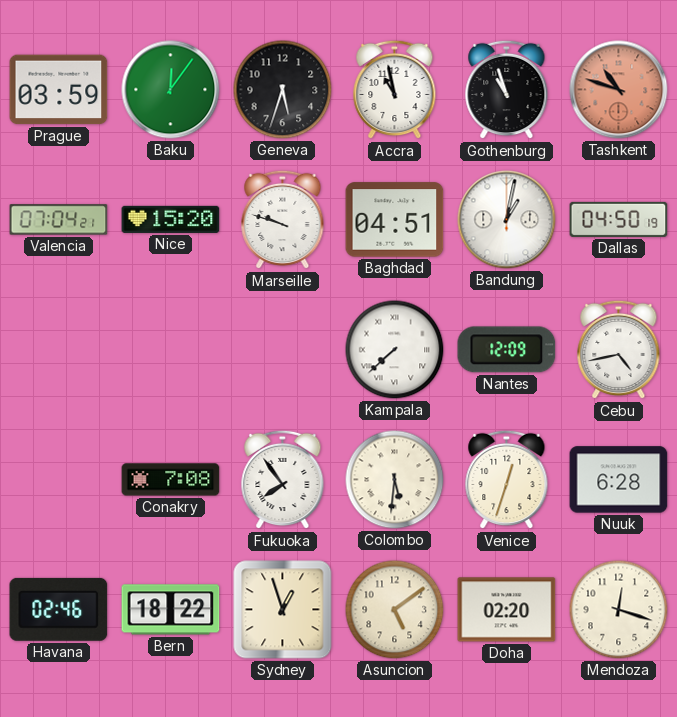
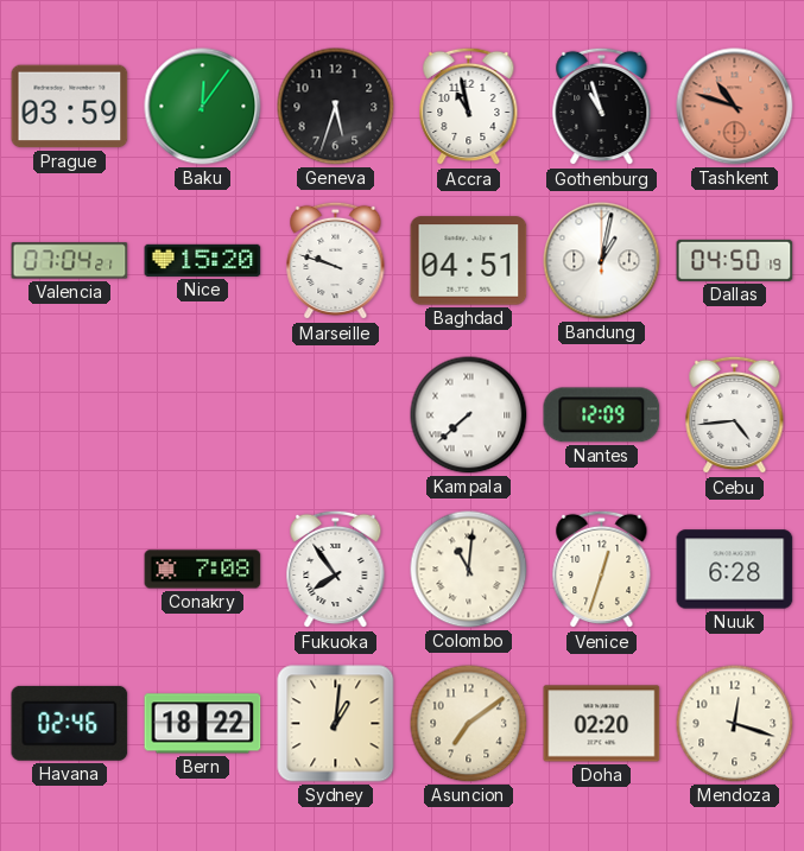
Cebu: 4:43 -> 4:44 (735, 415)
Colombo: 5:31 -> 11:01 (469, 570)
Sydney: 12:57 -> 1:01 (336, 724)
Asuncion: 5:09 -> 7:09 (469, 724)
